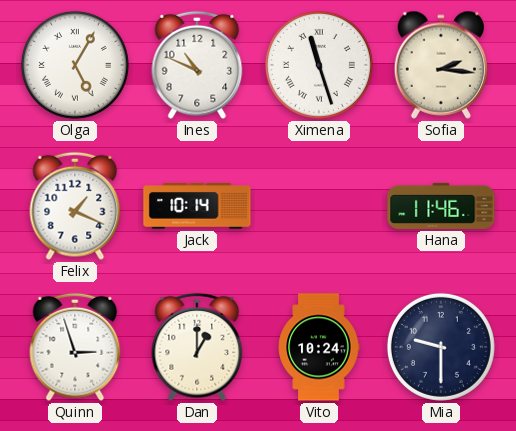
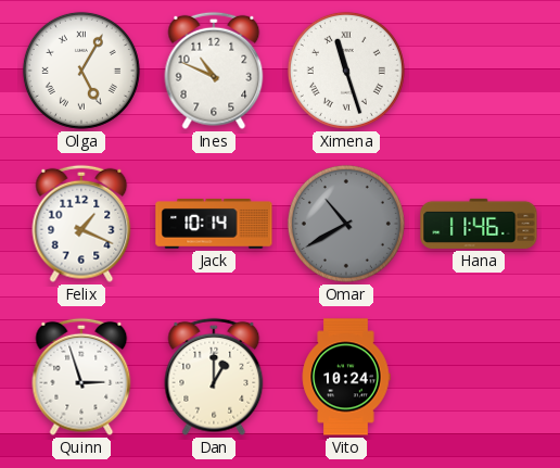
Sofia: 2:16 -> none (441, 65)
Omar: none -> 10:40 (346, 224)
Mia: 9:30 -> none (441, 347)
